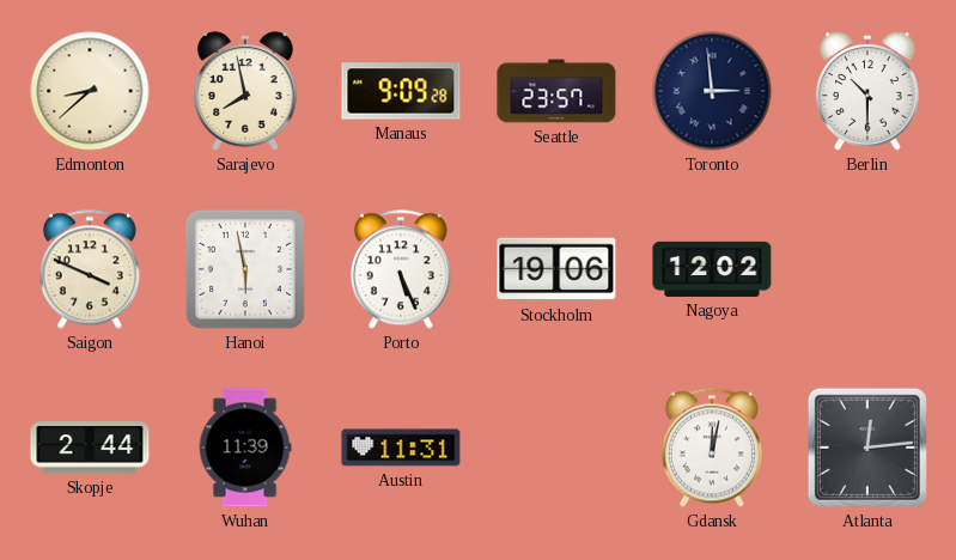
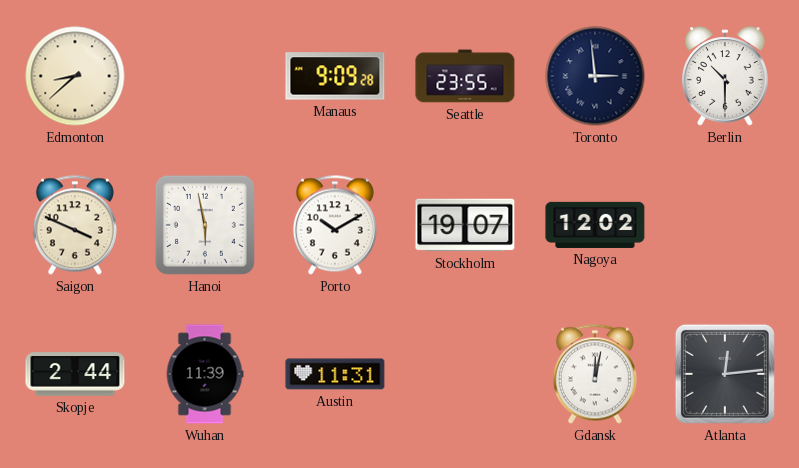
Sarajevo: 7:58 -> none (246, 91)
Seattle: 23:57 -> 23:55 (465, 76)
Porto: 5:26 -> 10:10 (335, 225)
Stockholm: 19:06 -> 19:07 (465, 225)
